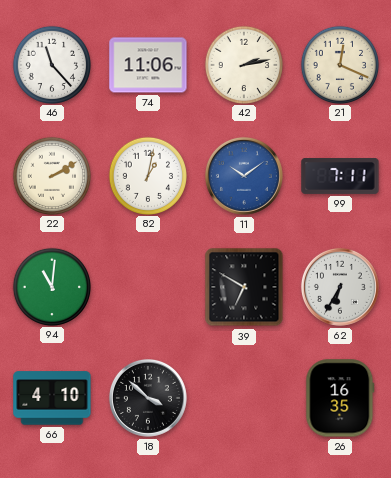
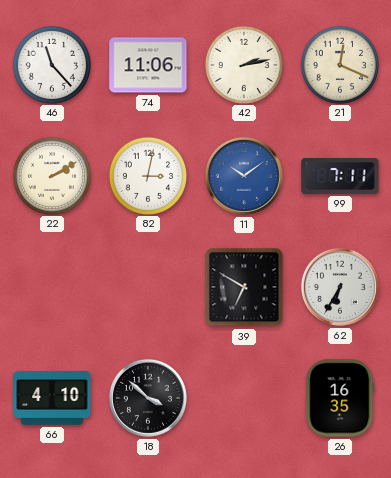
82: 1:02 -> 3:02 (147, 175)
94: 11:01 -> none (51, 286)
